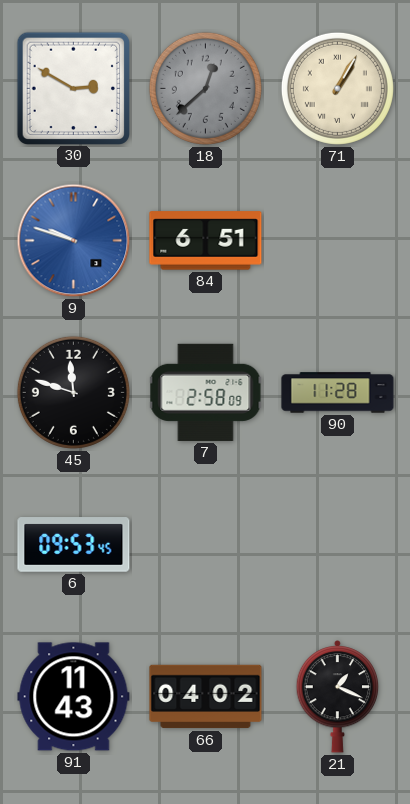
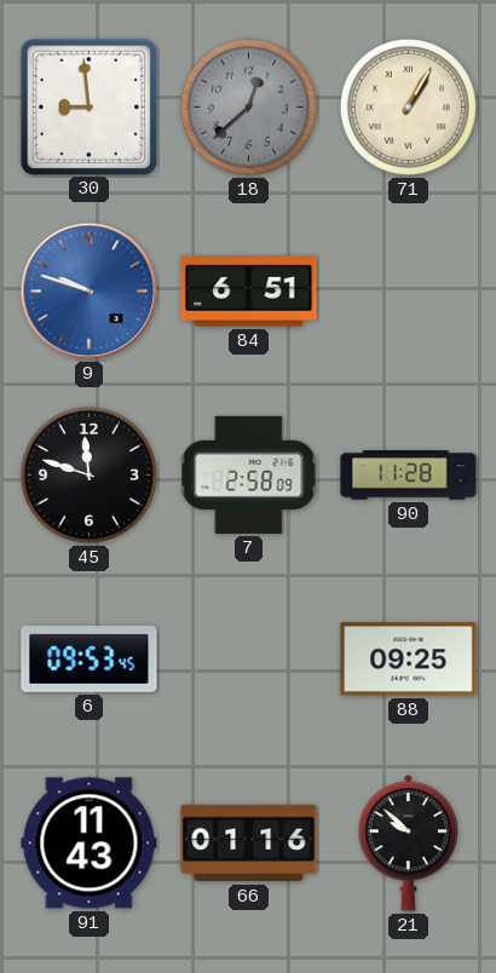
30: 2:50 -> 8:59 (88, 106)
88: none -> 09:25 (409, 660)
66: 04:02 -> 01:16 (249, 844)
21: 1:19 -> 9:52 (409, 844)
